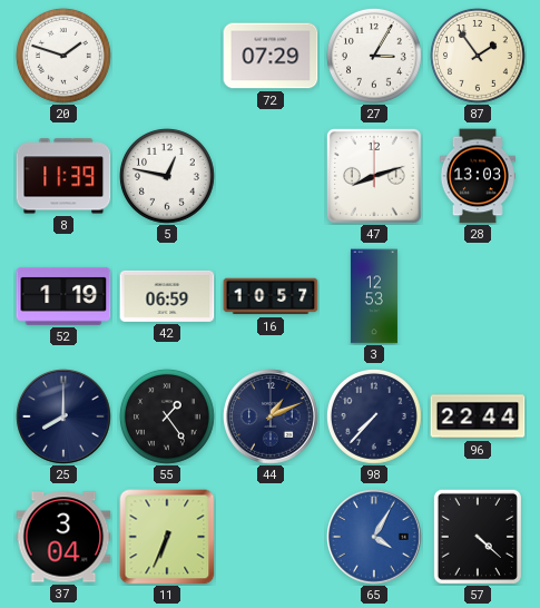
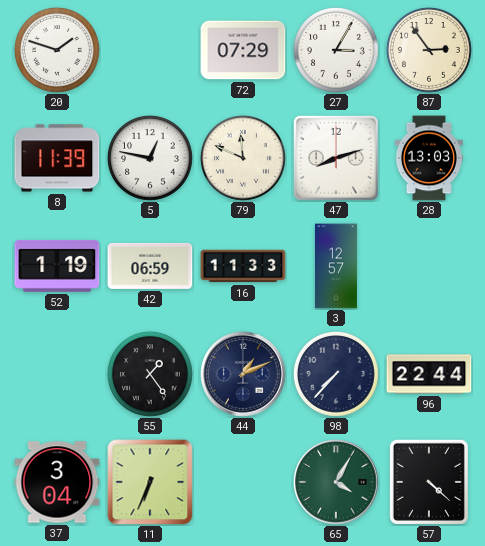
87: 1:54 -> 2:54 (430, 51)
79: none -> 11:49 (244, 159)
16: 10:57 -> 11:33 (243, 266)
3: 12:53 -> 12:57 (336, 266)
25: 8:00 -> none (63, 416)
65 dial: blue -> green (336, 482)
